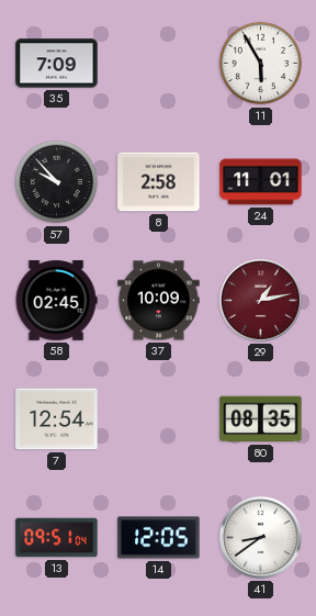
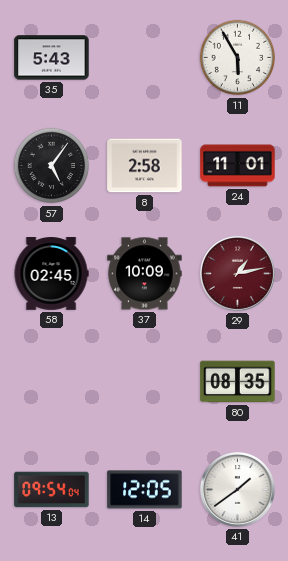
35: 7:09 -> 5:43 (52, 58)
57: 9:53 -> 5:06 (52, 166)
7: 12:54 -> none (57, 419)
13: 09:51 -> 09:54 (52, 490)
41: 8:39 -> 1:39 (237, 489)
